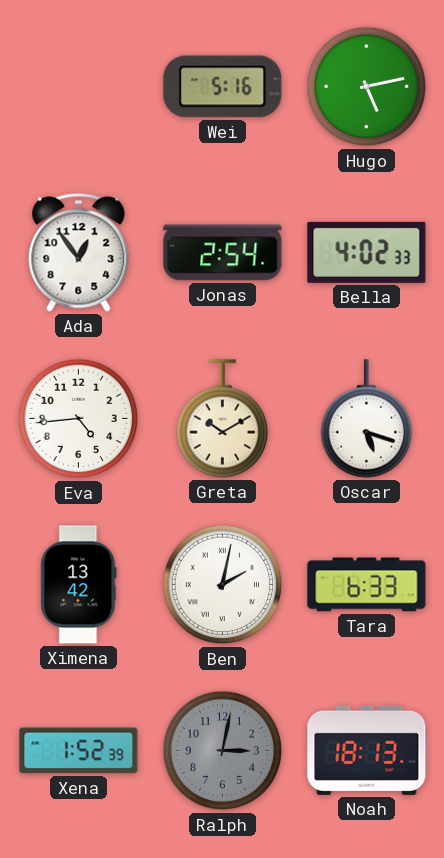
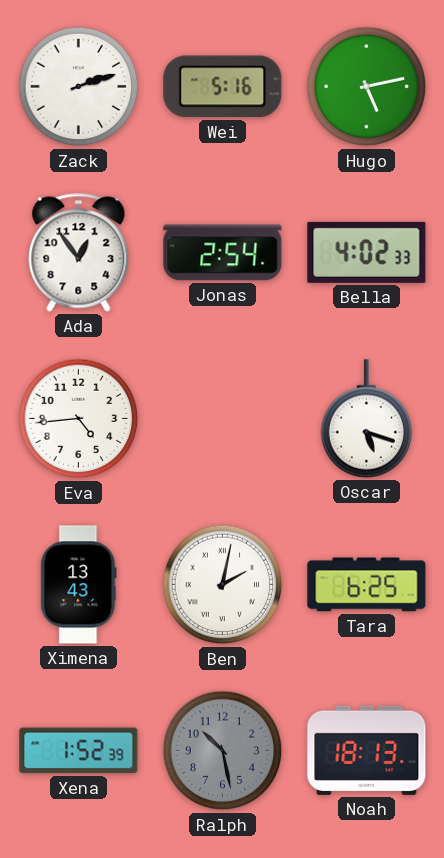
Zack: none -> 2:12 (79, 87)
Greta: 10:10 -> none (223, 419)
Ximena: 13:42 -> 13:43 (79, 585)
Tara: 6:33 -> 6:25 (367, 585)
Ralph: 3:02 -> 10:28 (223, 751)
